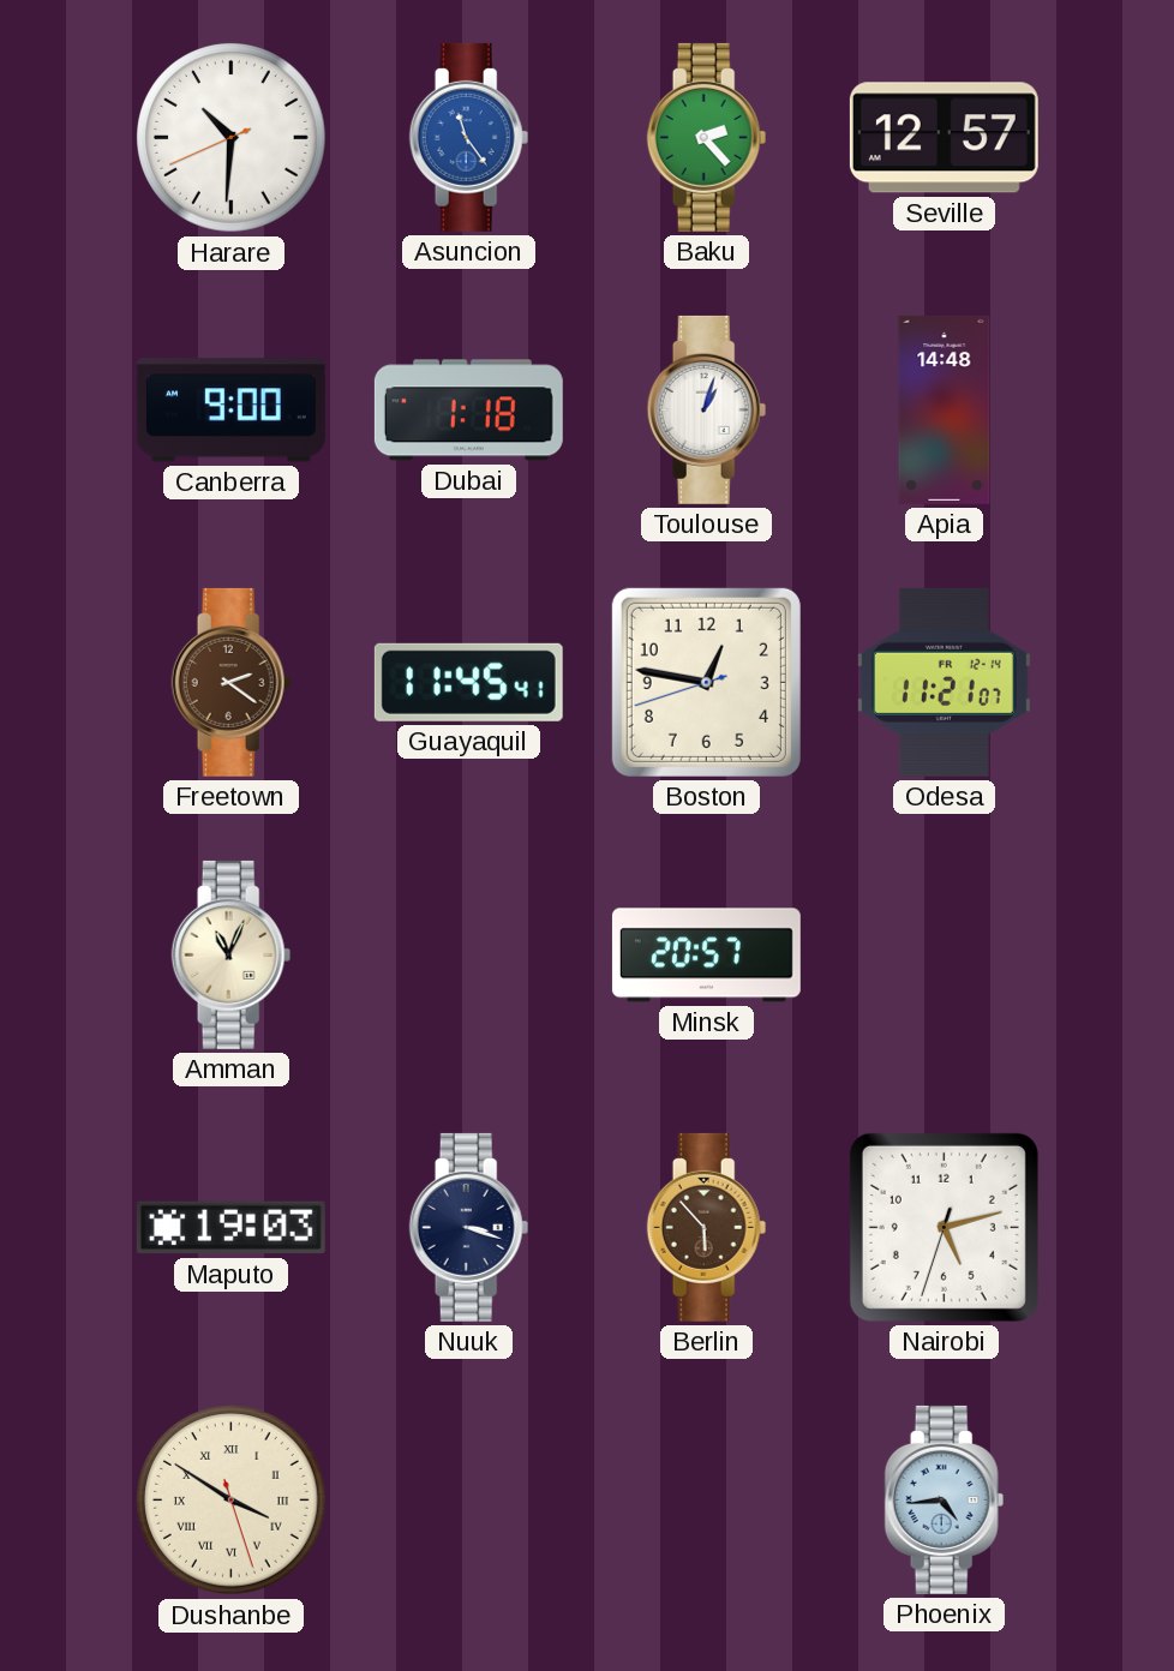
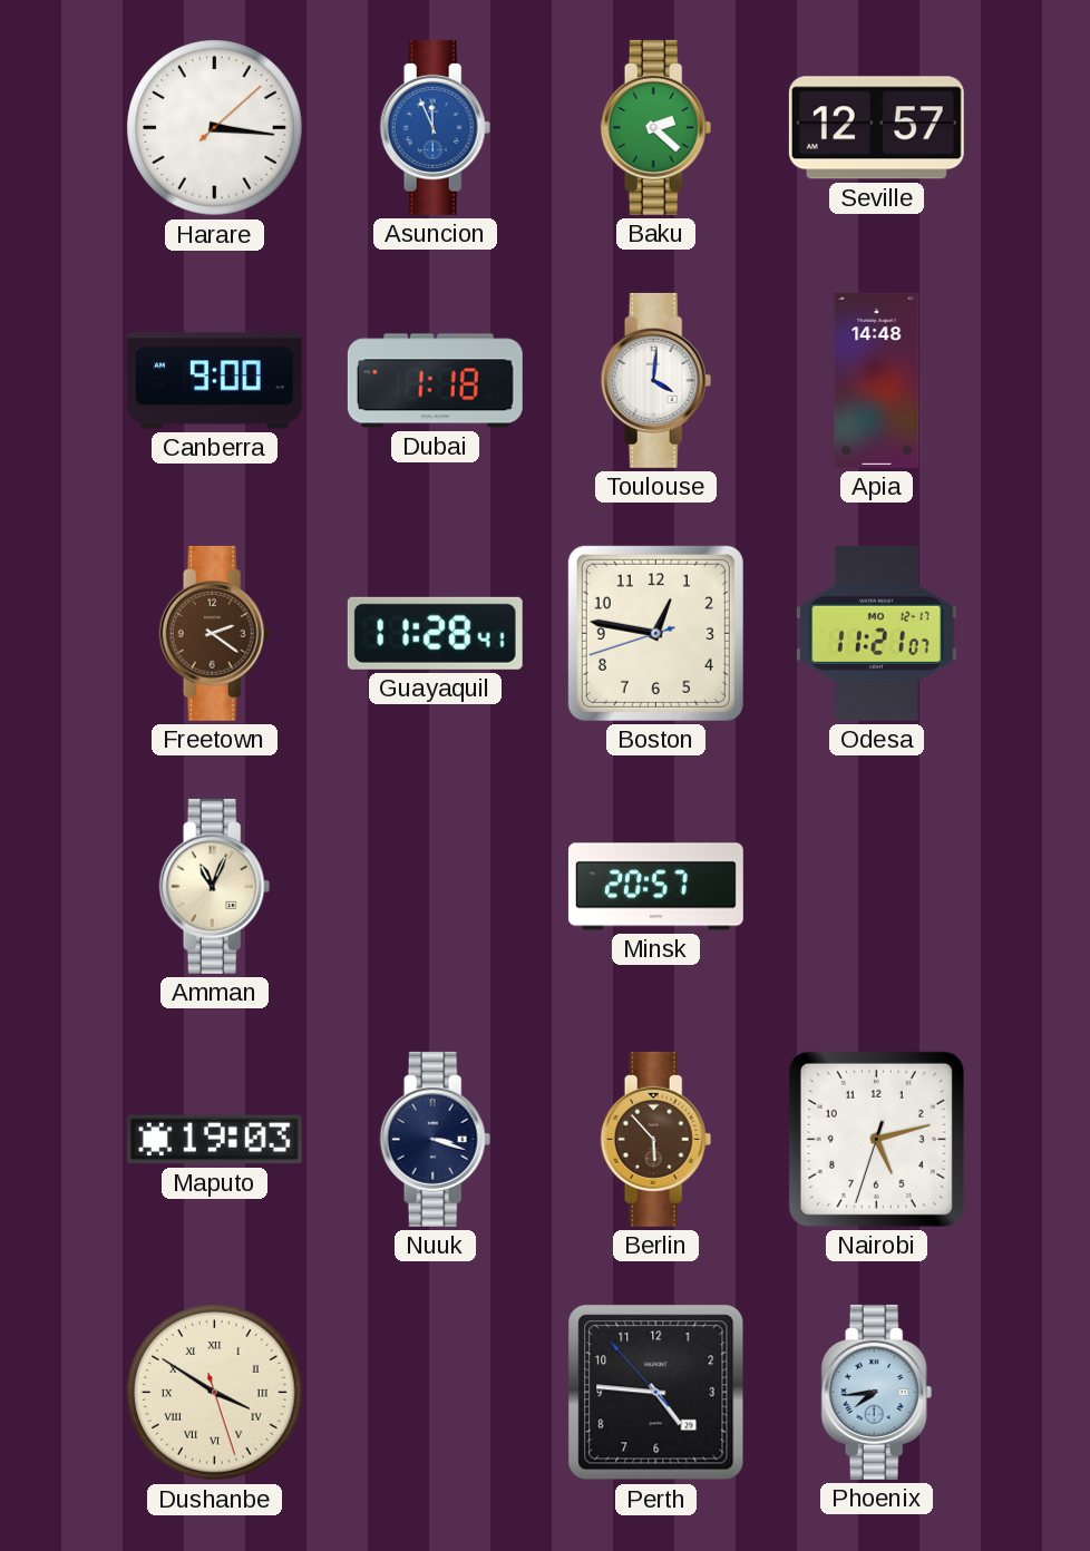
Harare: 10:30 -> 3:16 (215, 128)
Asuncion: 11:24 -> 11:56 (436, 127)
Baku: 2:23 -> 2:22 (656, 127)
Toulouse: 1:03 -> 4:01 (656, 380)
Guayaquil: 11:45 -> 11:28 (435, 633)
Odesa date: FR 12-14 -> MO 12-17 (876, 633)
Perth: none -> 4:45 (656, 1393)
Phoenix: 4:44 -> 7:44 (877, 1392)
